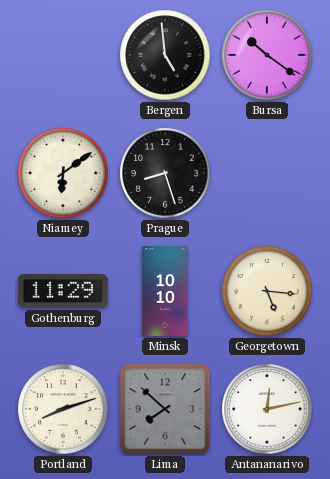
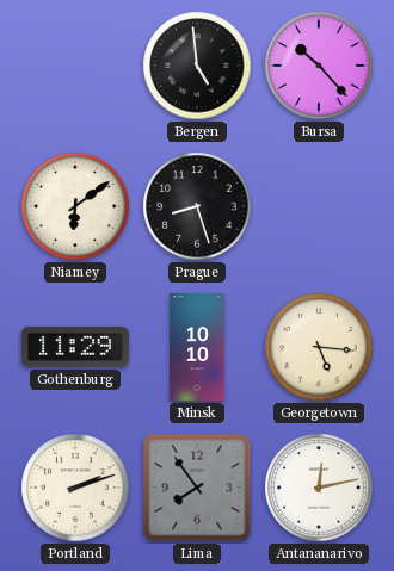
Bursa: 10:21 -> 10:23 (319, 66)
Portland: 8:12 -> 2:12 (75, 488)
Lima: 7:52 -> 7:54 (197, 488)
